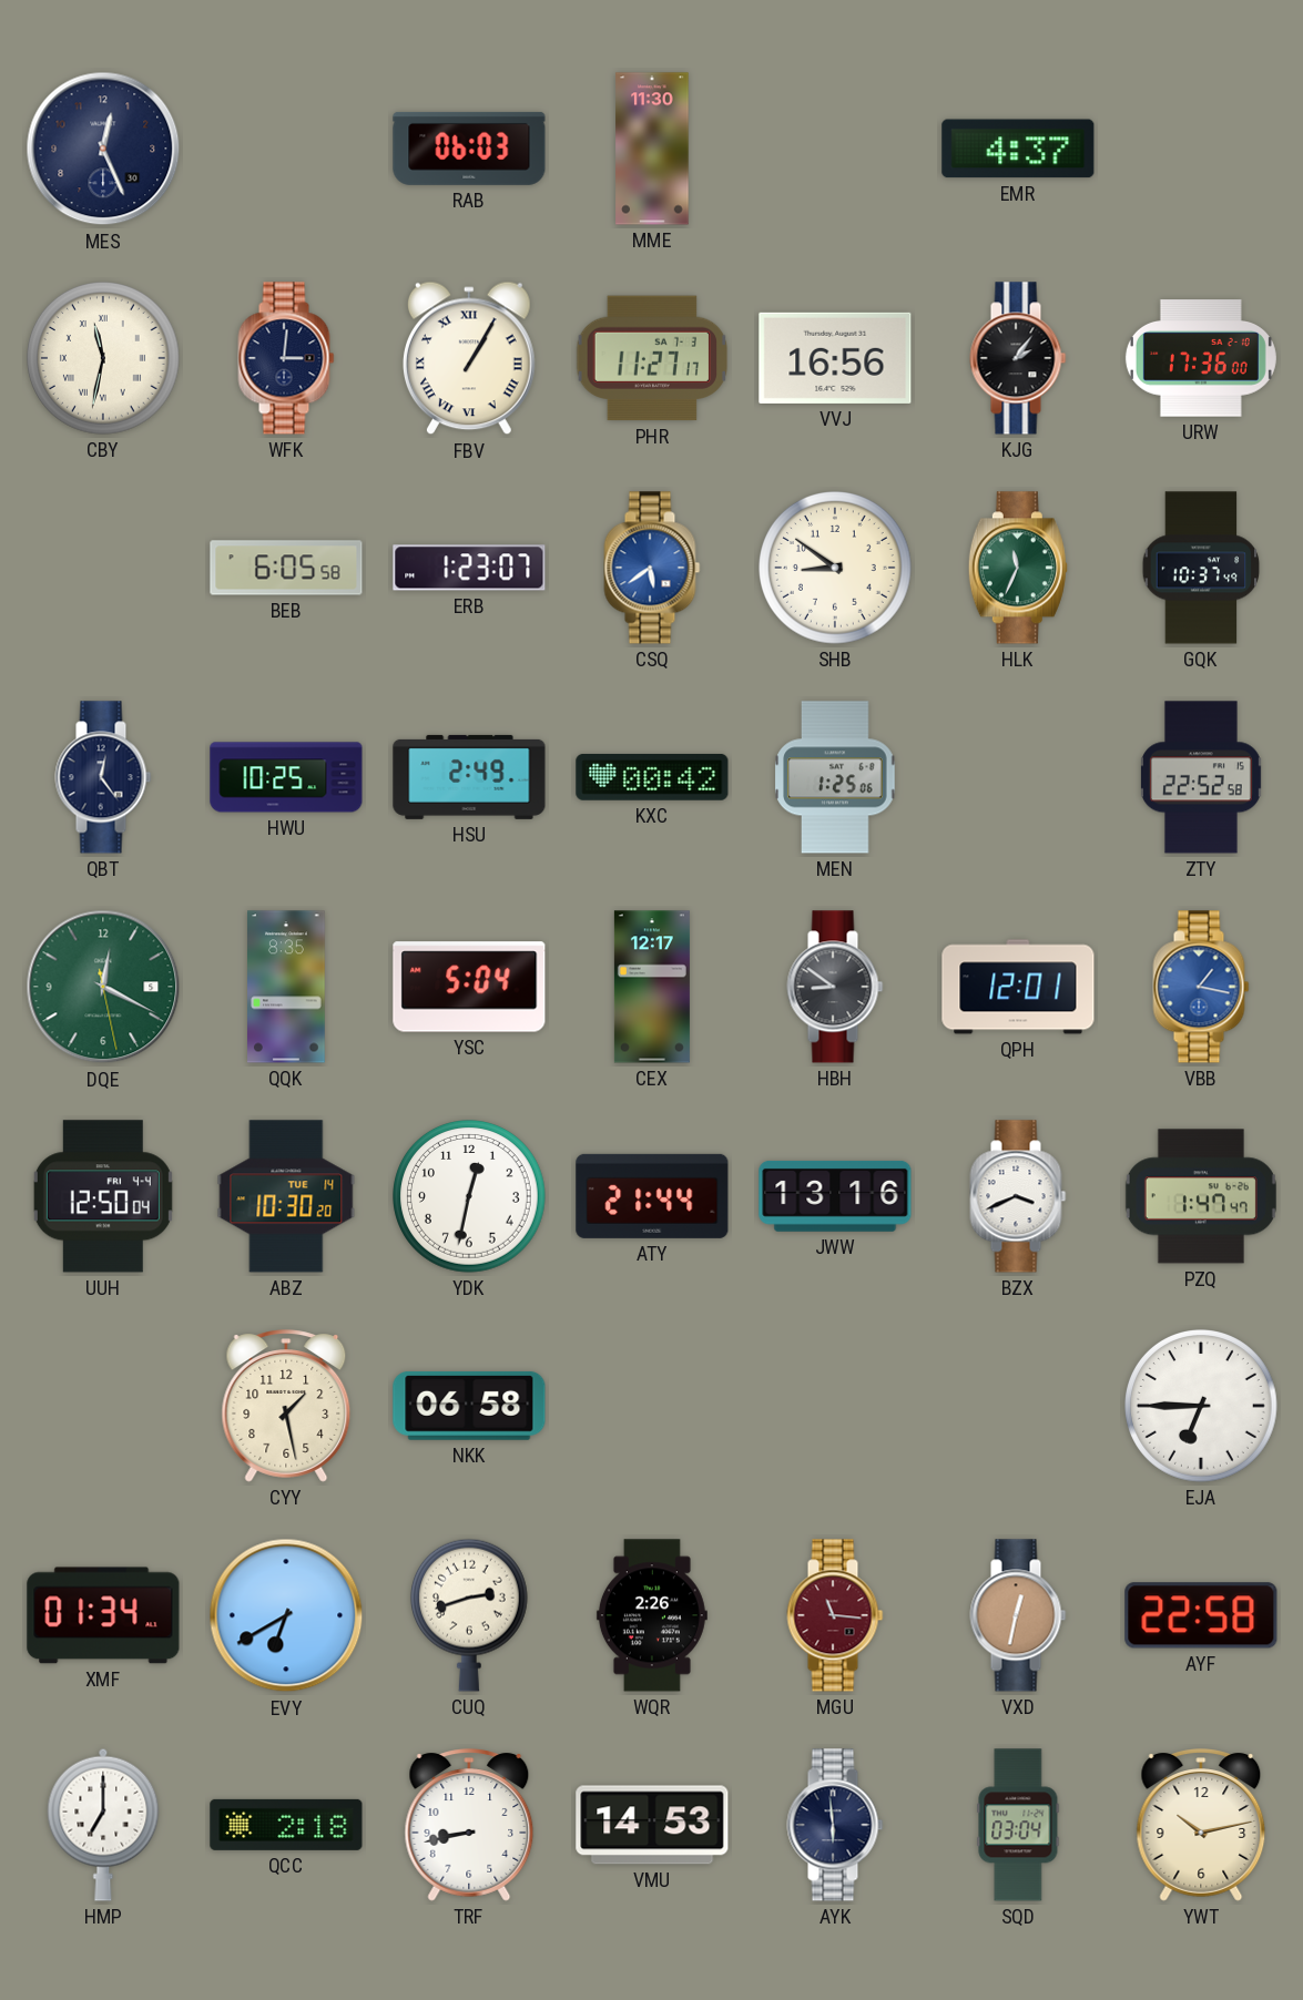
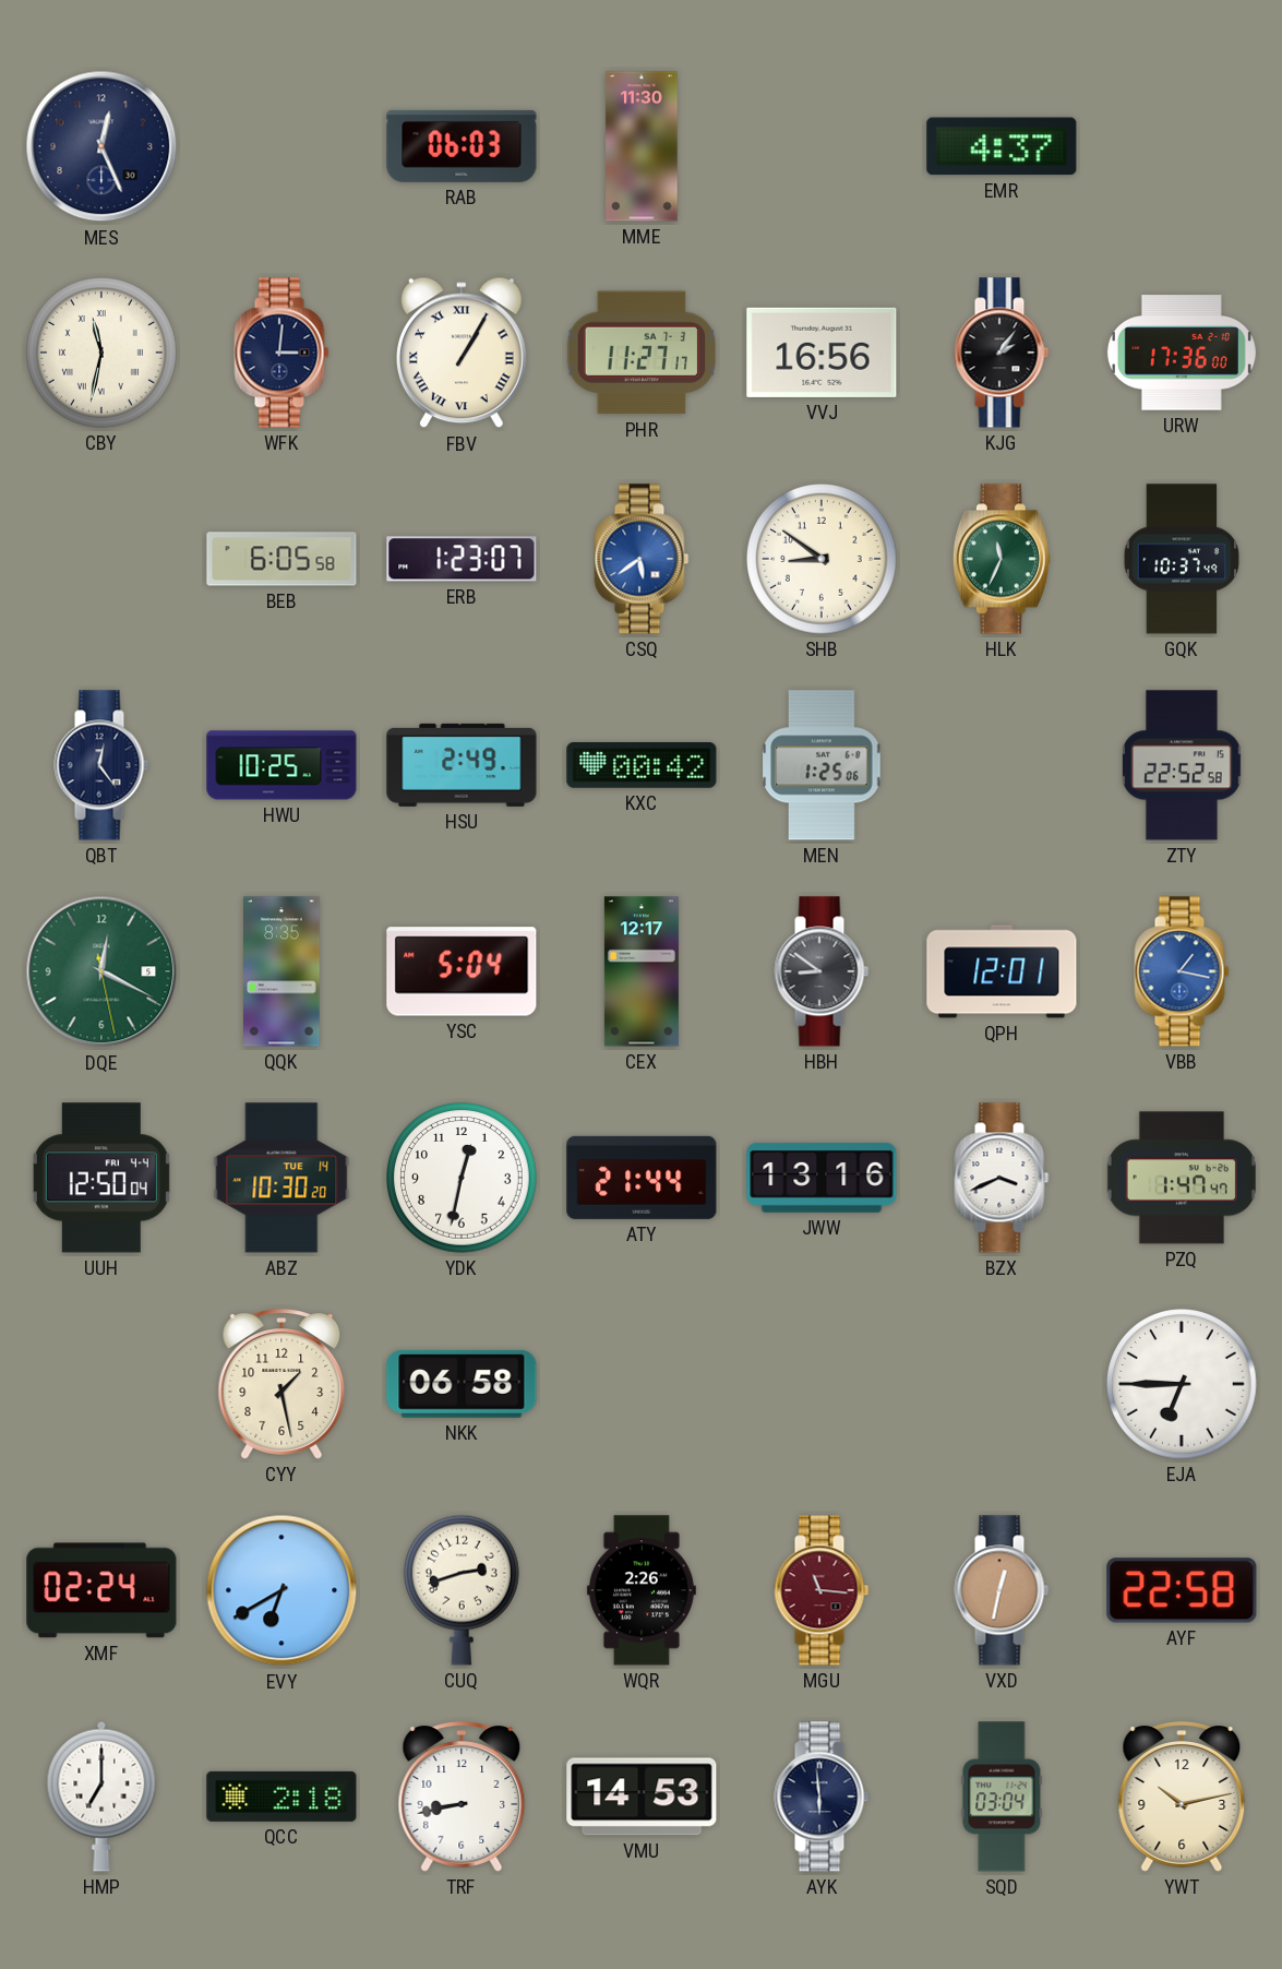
XMF: 01:34 -> 02:24 (101, 1590)
